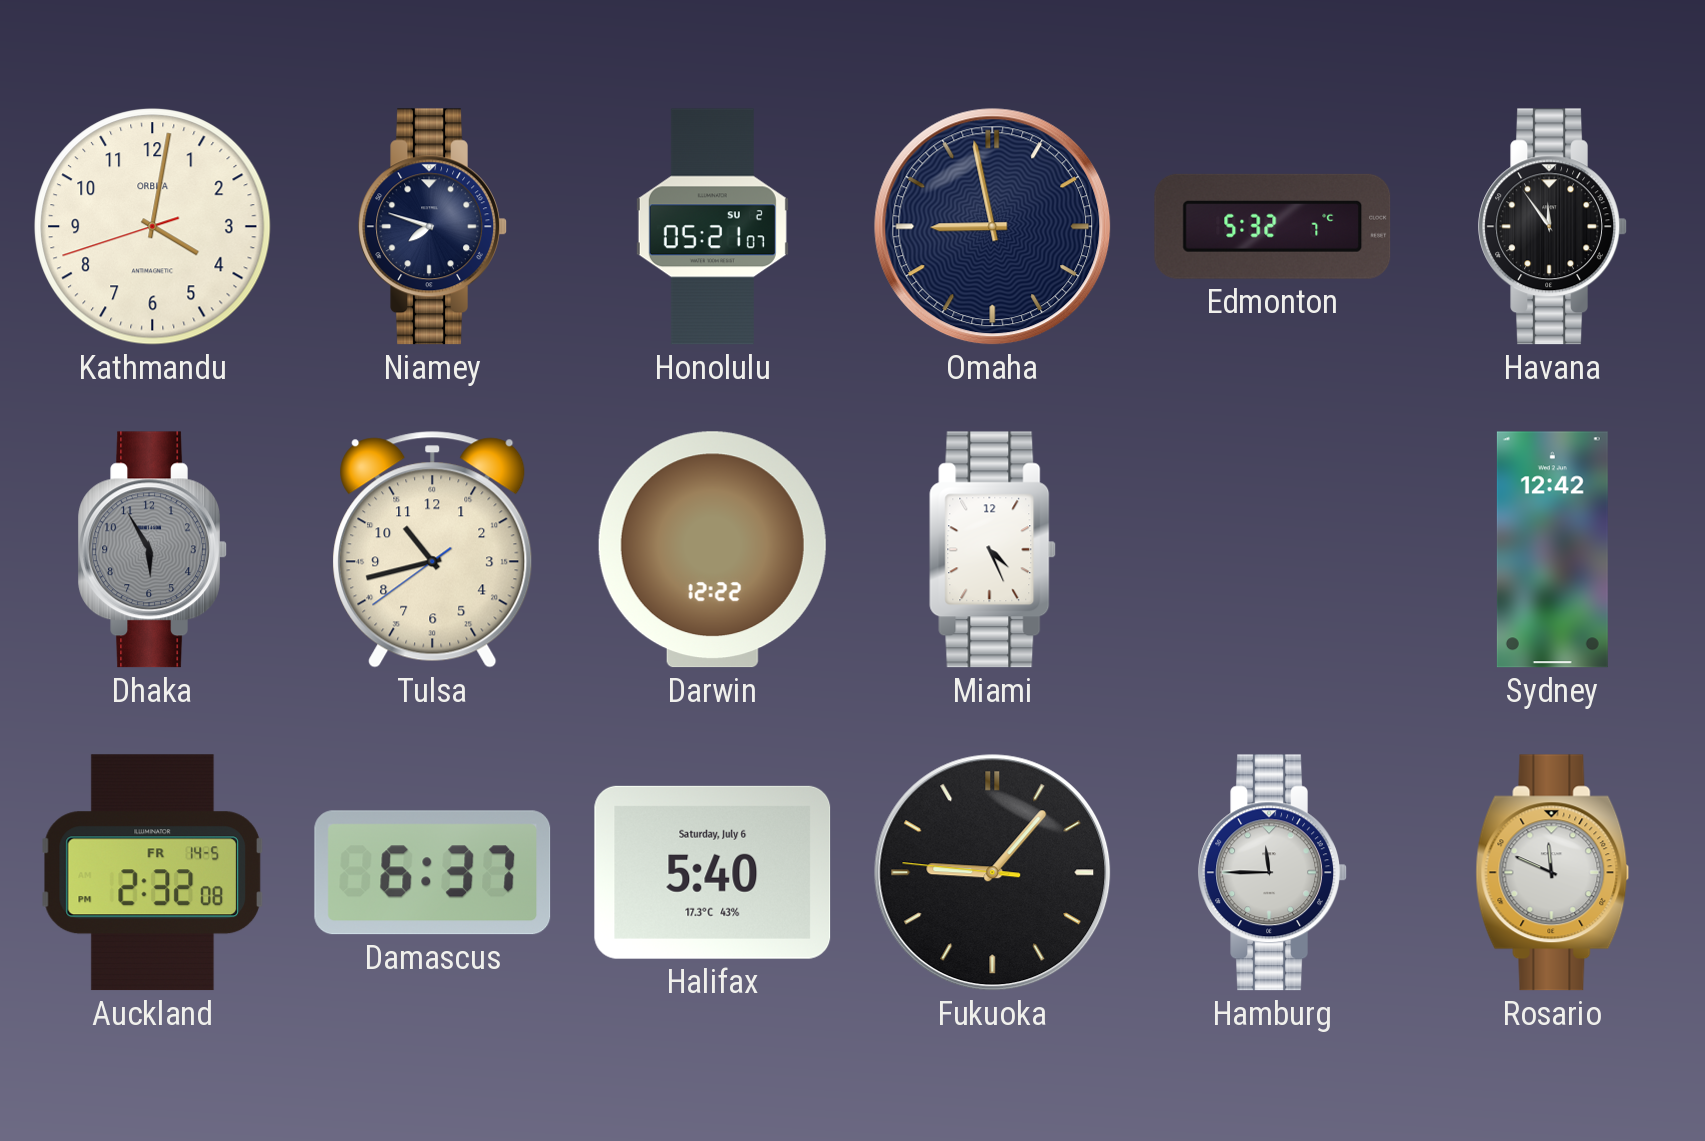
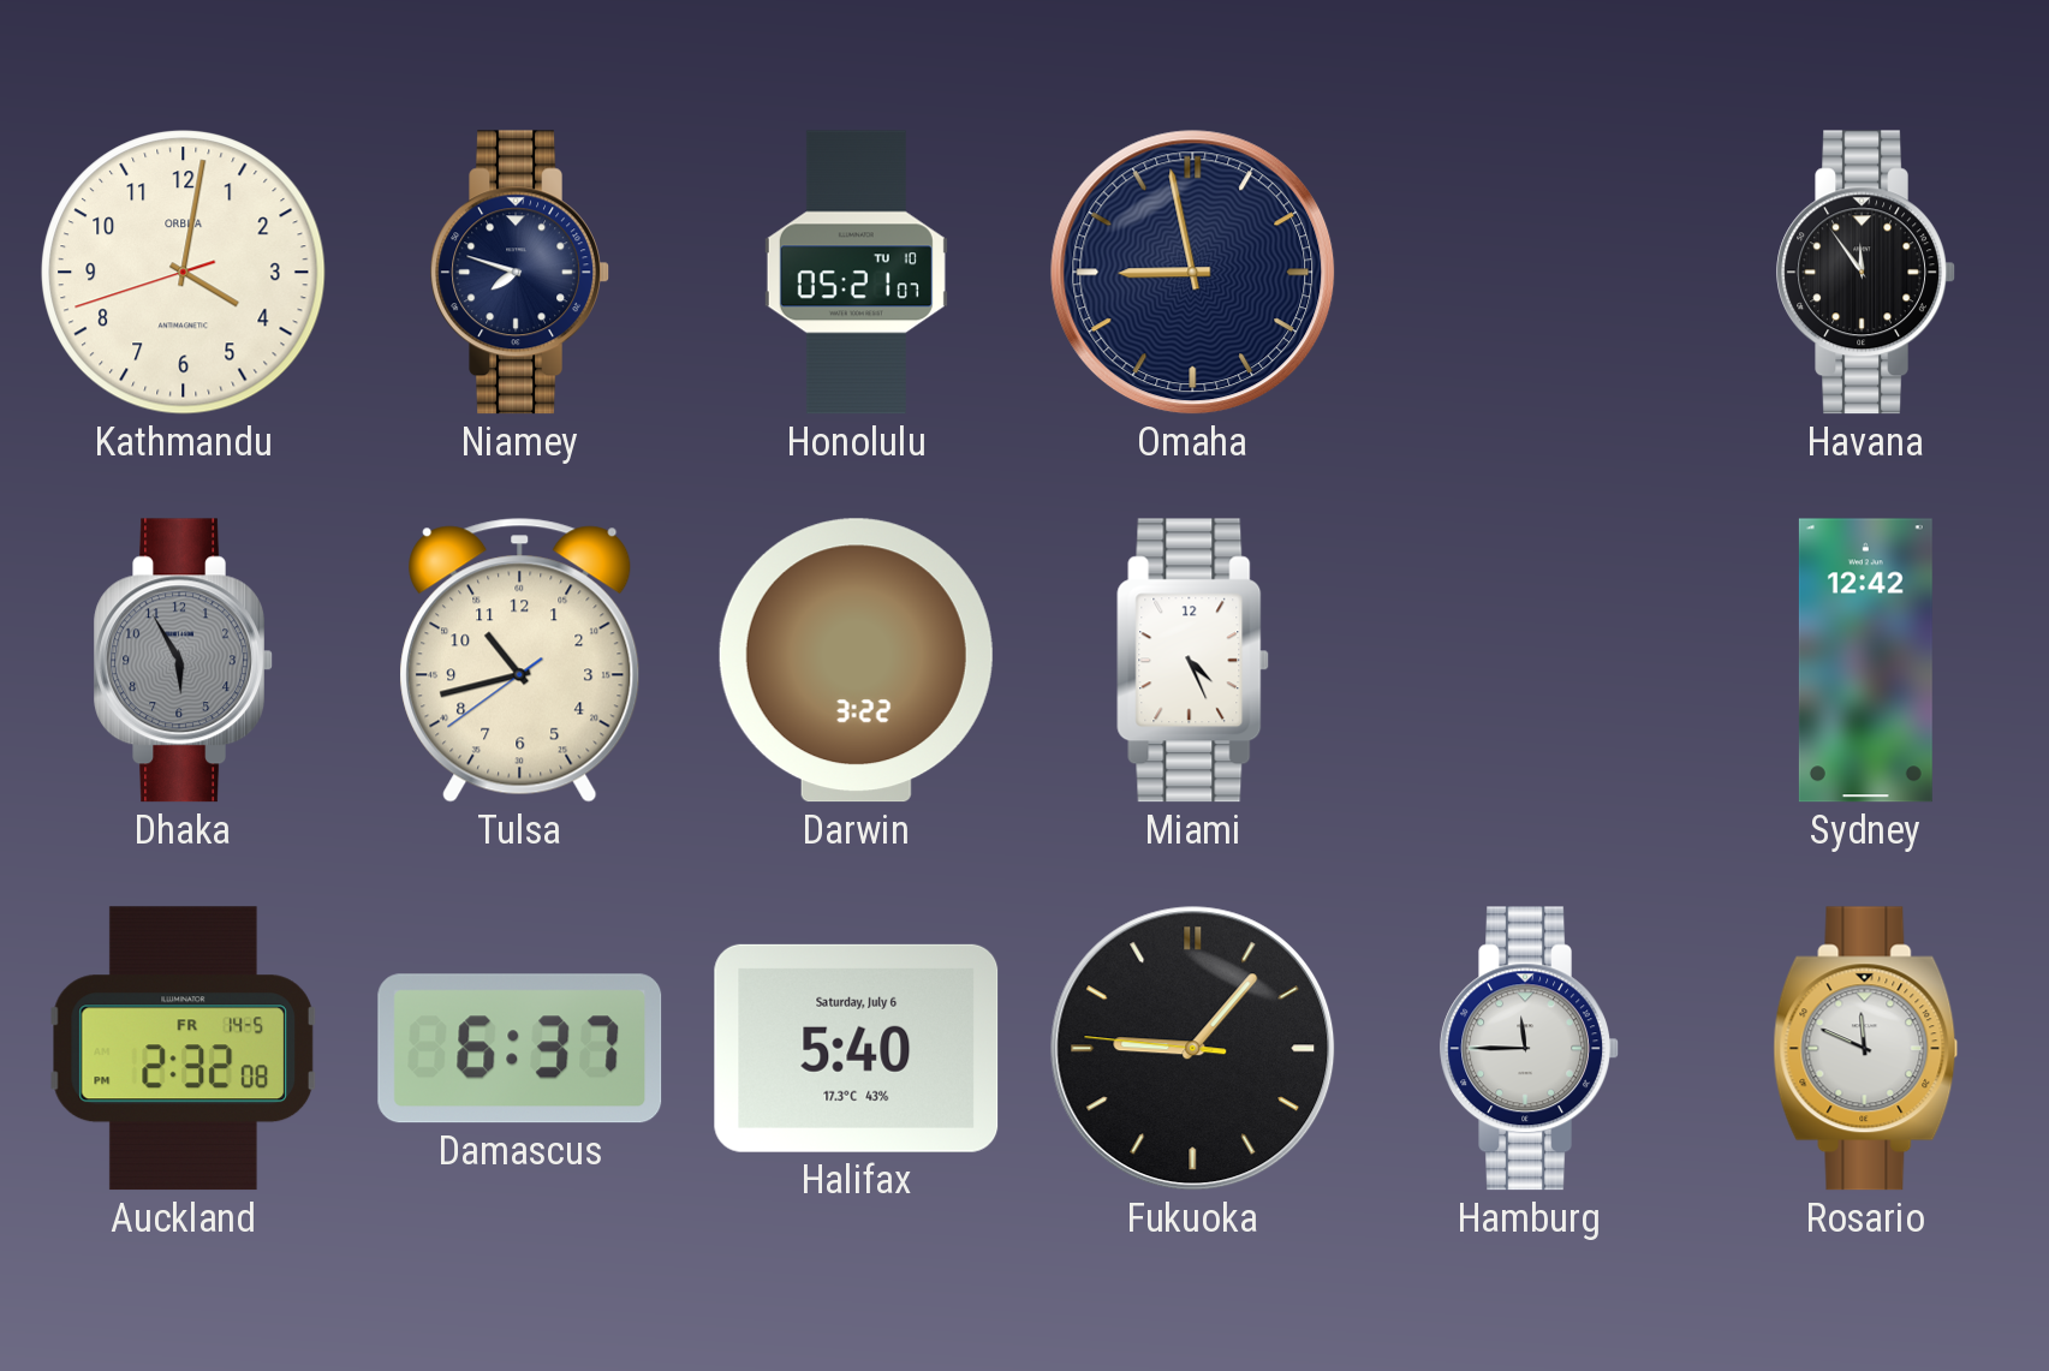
Honolulu date: SU 2 -> TU 10 (856, 273)
Edmonton: 5:32 -> none (1273, 226)
Darwin: 12:22 -> 3:22 (856, 661)
